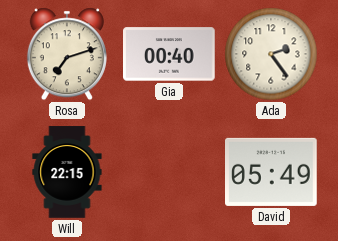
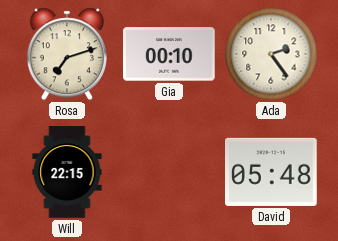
Gia: 00:40 -> 00:10 (170, 54)
David: 05:49 -> 05:48 (272, 172)
